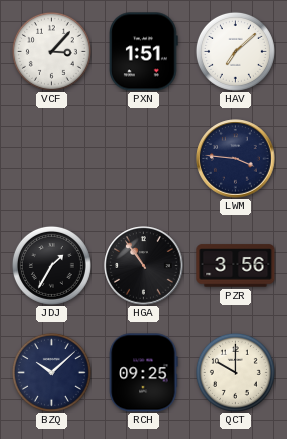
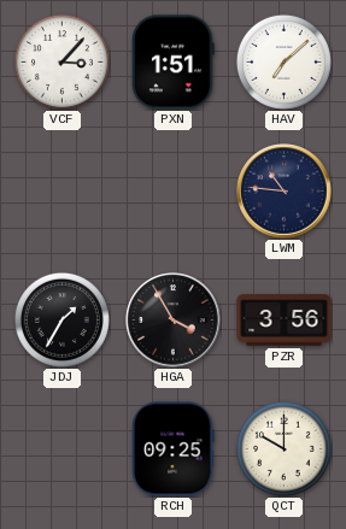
LWM: 3:46 -> 10:46 (285, 192)
HGA: 10:54 -> 3:55 (174, 321)
BZQ: 10:08 -> none (51, 372)
